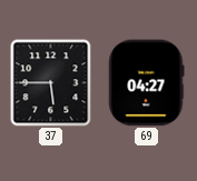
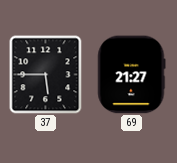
69: 04:27 -> 21:27 (132, 75)
